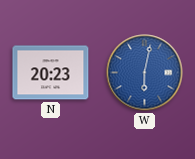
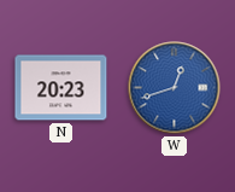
W: 6:02 -> 12:42 (175, 88)
